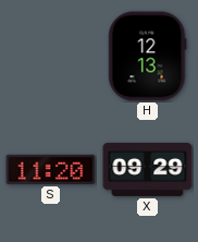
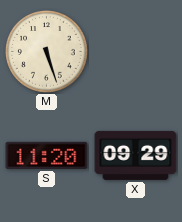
M: none -> 5:27 (47, 52)
H: 12:13 -> none (148, 57)
